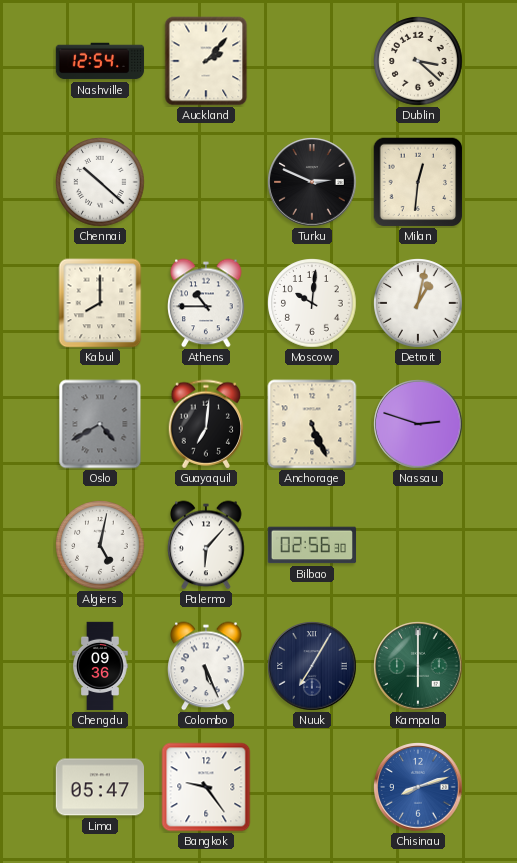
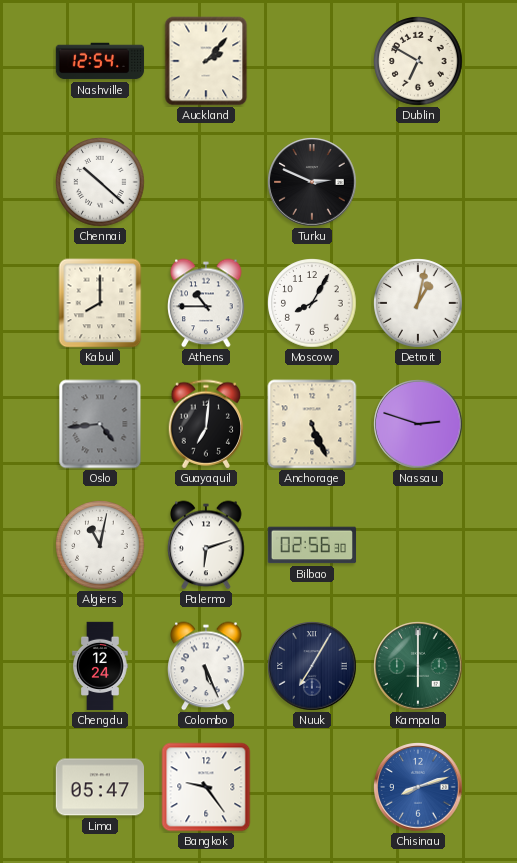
Dublin: 3:22 -> 6:50 (418, 61)
Milan: 12:31 -> none (418, 182)
Moscow: 10:01 -> 8:05 (312, 303)
Oslo: 4:40 -> 4:44 (100, 424)
Algiers: 5:02 -> 11:02 (100, 545)
Palermo: 6:07 -> 6:12 (206, 545)
Chengdu: 09:36 -> 12:24 (100, 666)
